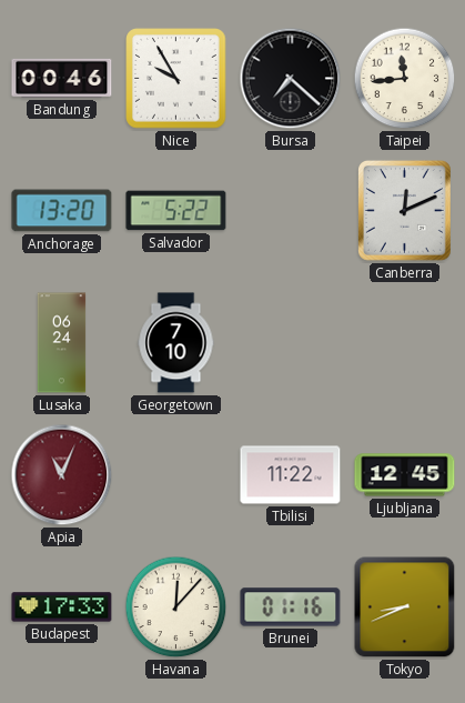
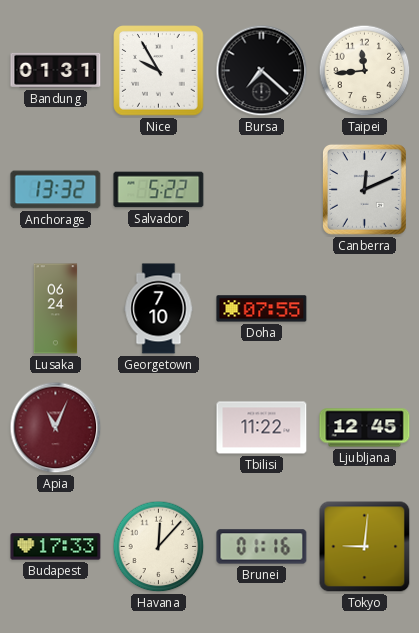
Bandung: 00:46 -> 01:31 (56, 70)
Anchorage: 13:20 -> 13:32 (56, 190)
Doha: none -> 07:55 (262, 309)
Tokyo: 8:41 -> 9:01 (365, 547)
